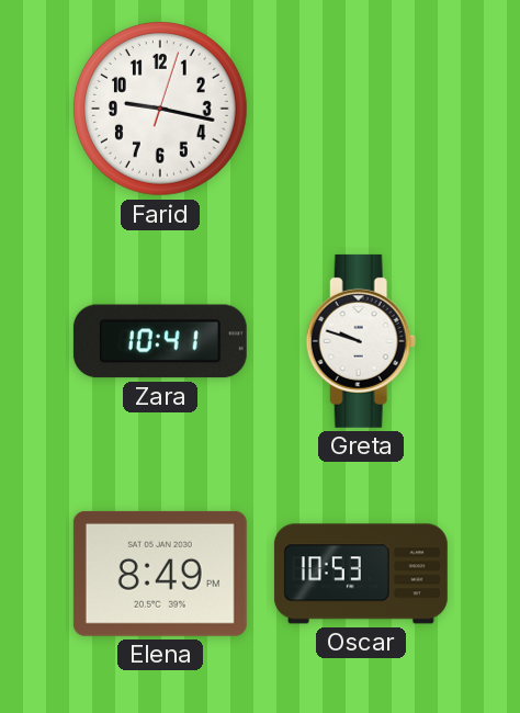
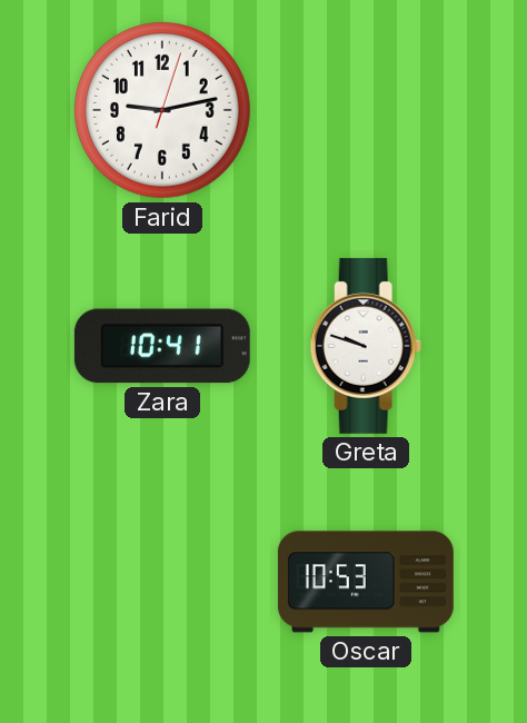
Farid: 9:17 -> 9:13 (163, 111)
Elena: 8:49 -> none (160, 574)
